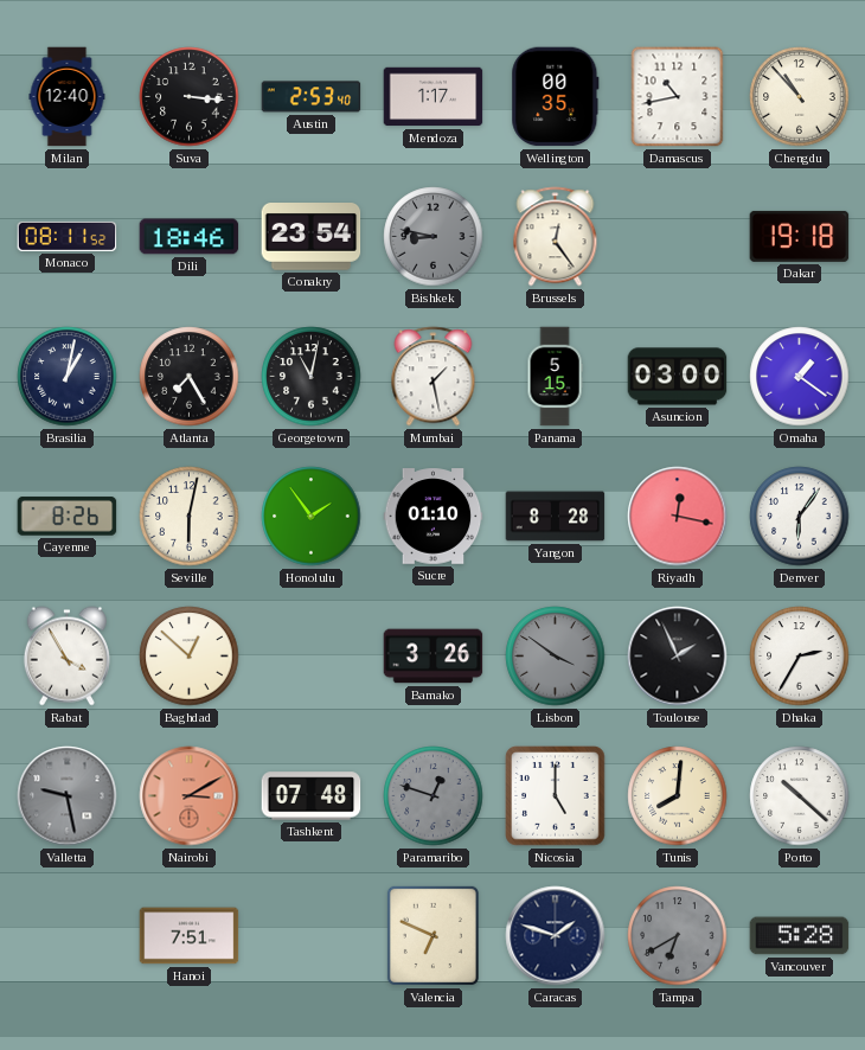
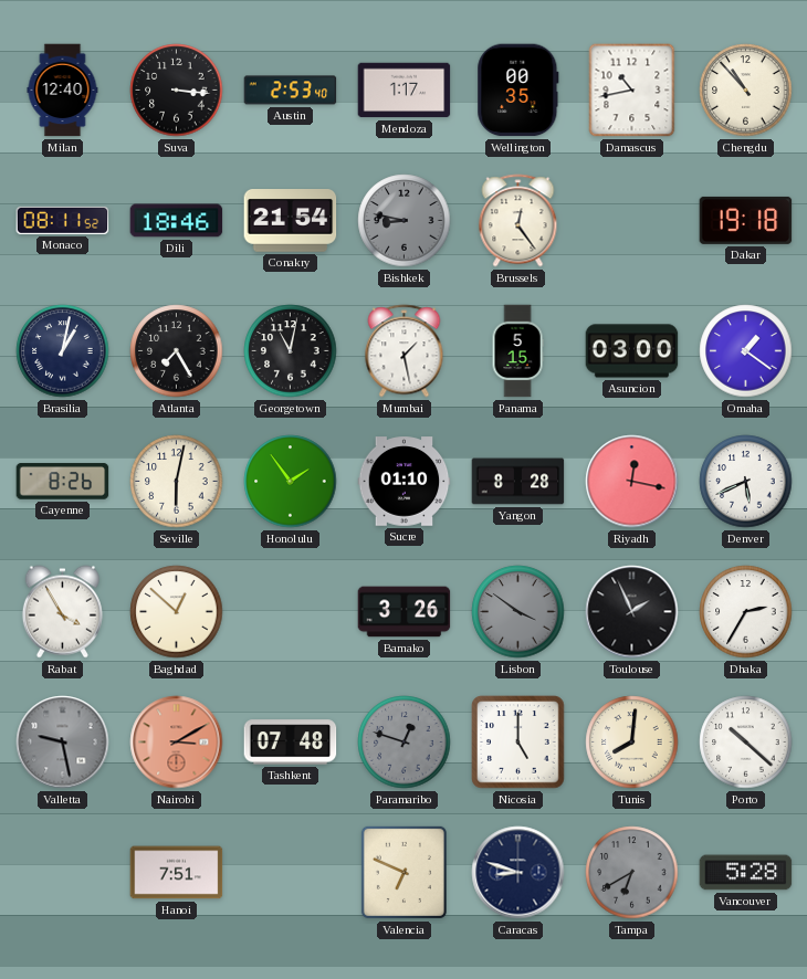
Conakry: 23:54 -> 21:54 (291, 221)
Denver: 6:06 -> 5:41 (746, 482)
Caracas: 1:48 -> 8:48 (518, 873)
